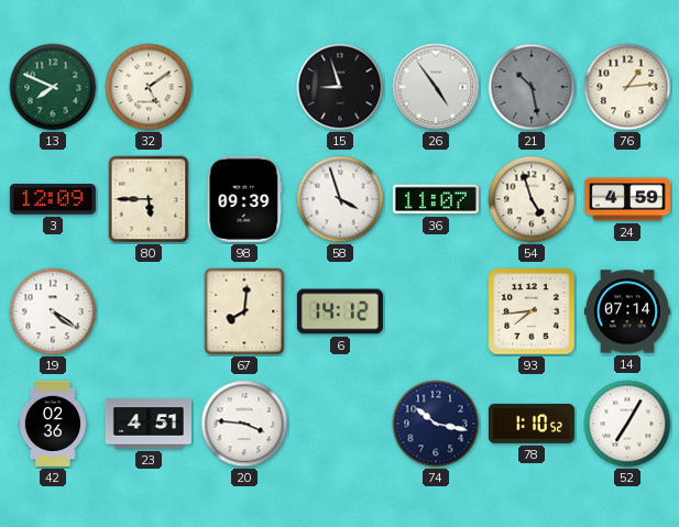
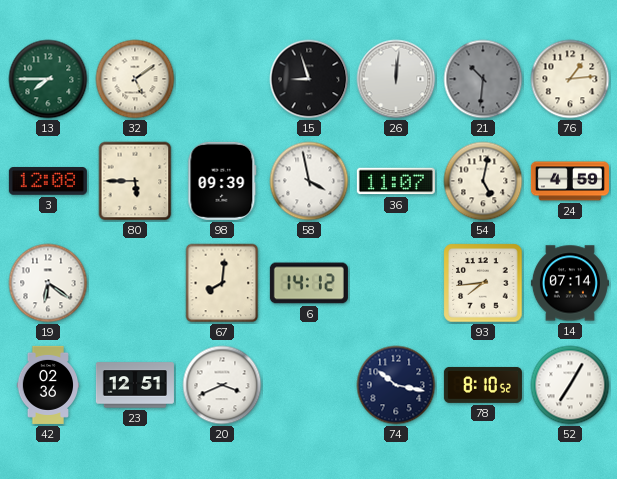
13: 7:49 -> 7:45 (48, 79)
26: 4:54 -> 12:01 (396, 79)
21: 10:28 -> 10:31 (483, 79)
3: 12:09 -> 12:08 (48, 182)
58: 3:57 -> 3:58 (309, 181)
54: 4:57 -> 5:02 (483, 181)
19: 4:21 -> 6:21 (48, 283)
23: 4:51 -> 12:51 (135, 385)
20: 3:46 -> 3:41 (222, 385)
78: 1:10 -> 8:10 (483, 385)
